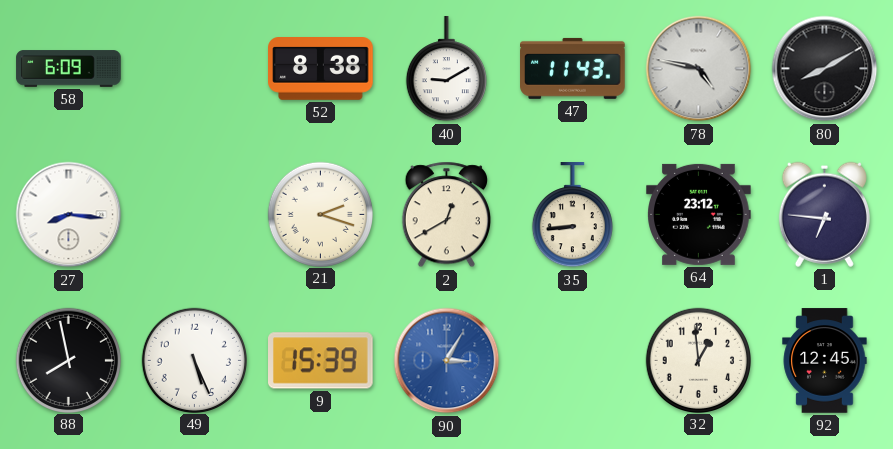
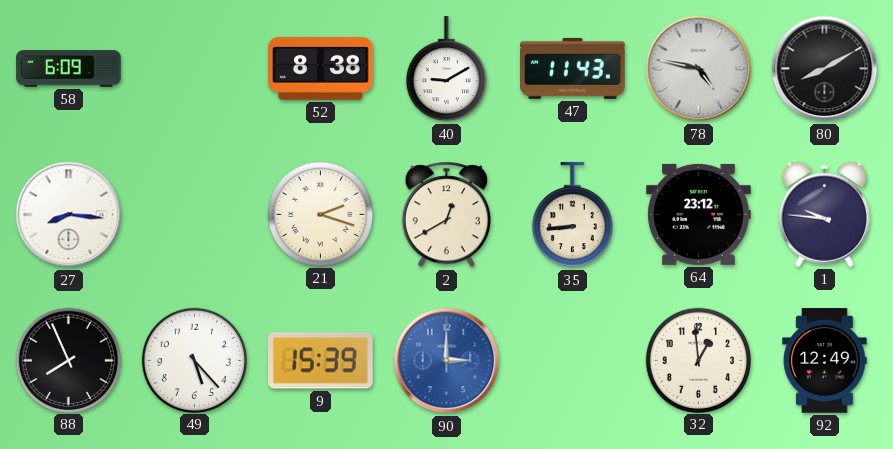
1: 6:46 -> 9:46 (824, 214)
88: 7:58 -> 7:56 (68, 360)
49: 5:26 -> 5:23 (194, 360)
90: 3:05 -> 3:00 (447, 361)
92: 12:45 -> 12:49 (825, 361)
